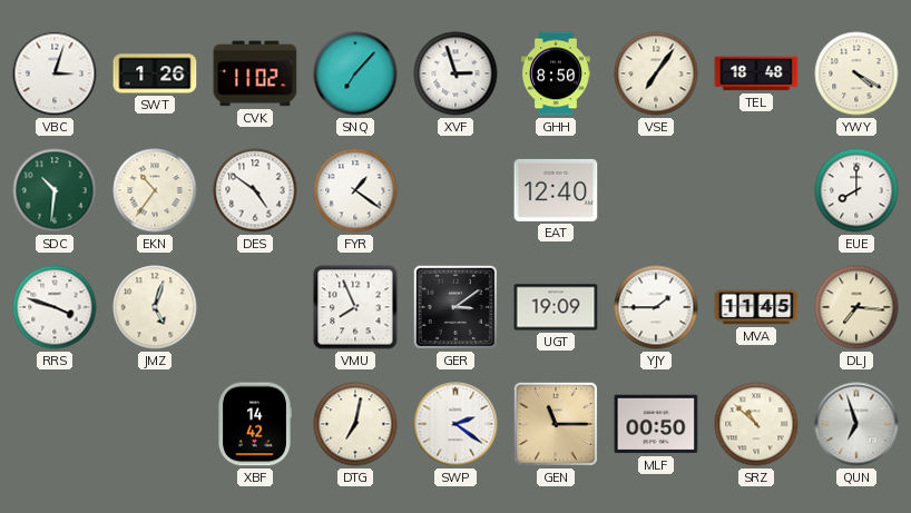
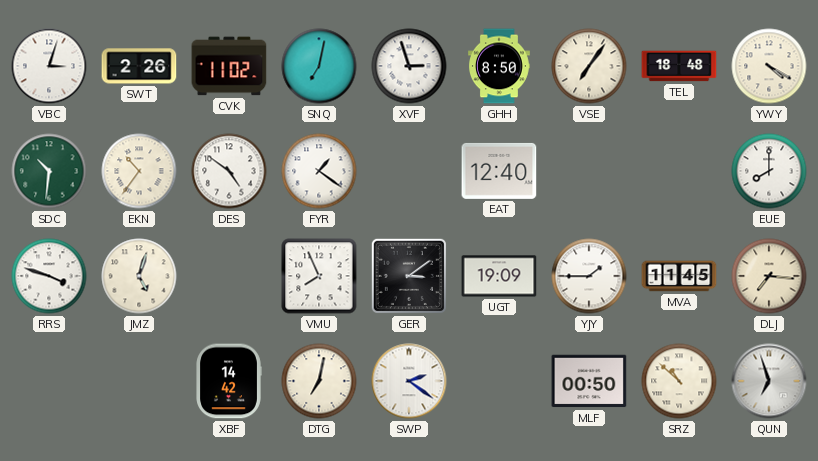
SWT: 1:26 -> 2:26 (139, 66)
SNQ: 7:07 -> 7:02 (319, 66)
GEN: 11:15 -> none (556, 424)
